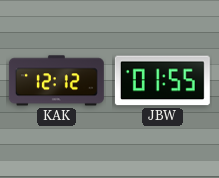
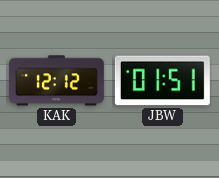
JBW: 01:55 -> 01:51 (162, 81)
